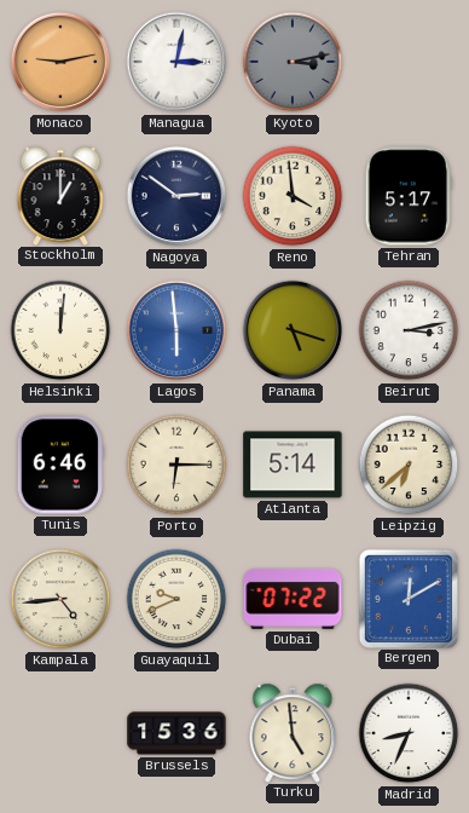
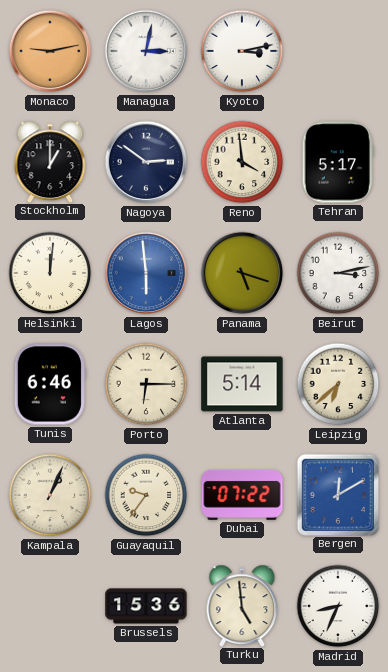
Kyoto dial: grey -> white (242, 51)
Kampala: 4:44 -> 1:04 (50, 495)
Guayaquil: 9:41 -> 9:36 (146, 495)
